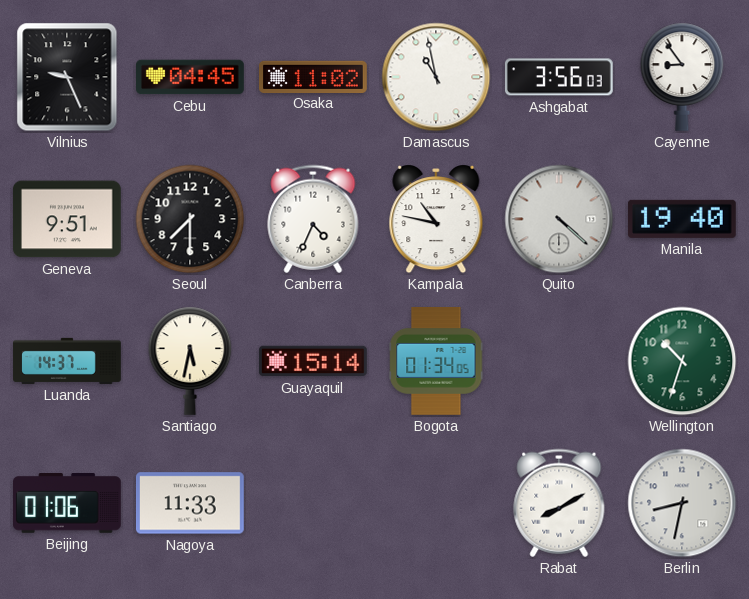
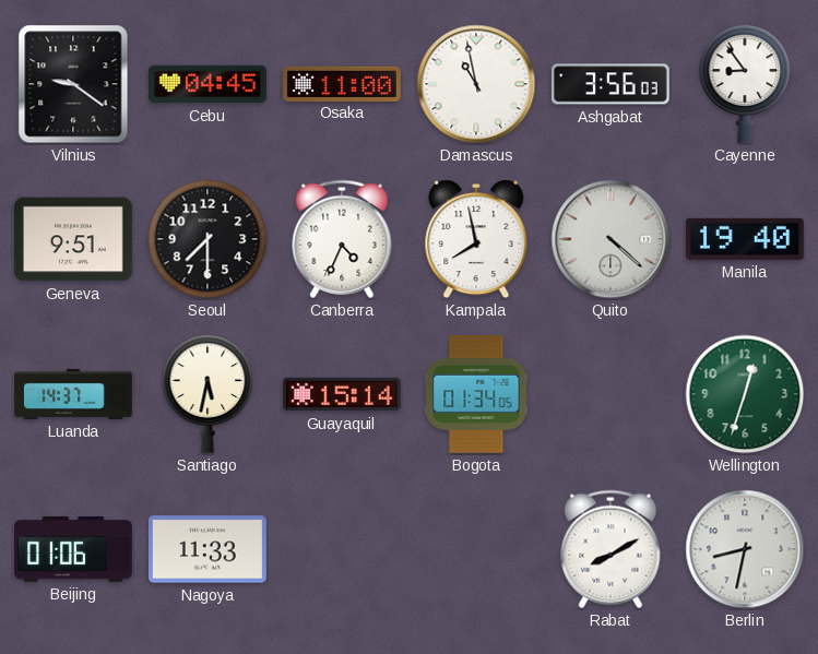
Vilnius: 9:26 -> 9:21 (73, 84)
Osaka: 11:02 -> 11:00 (343, 83)
Kampala: 10:47 -> 7:58 (476, 239)
Wellington: 10:33 -> 12:33 (745, 394)
